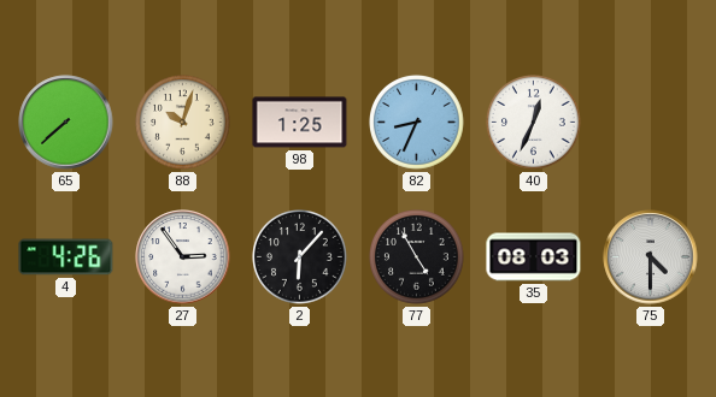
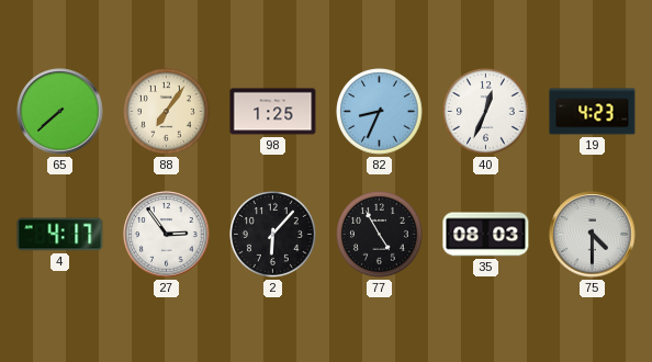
88: 10:03 -> 7:06 (167, 112)
19: none -> 4:23 (593, 112)
4: 4:26 -> 4:17 (60, 235)
